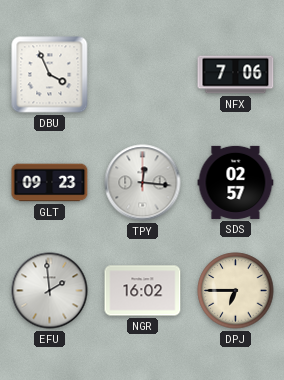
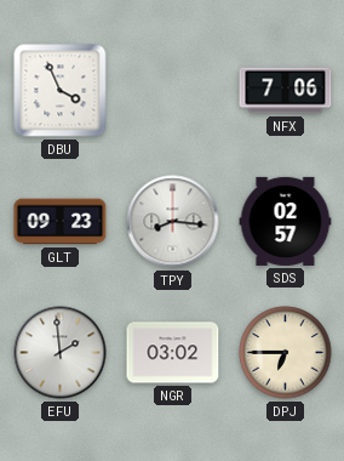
TPY: 12:16 -> 8:16 (173, 222)
NGR: 16:02 -> 03:02 (173, 353)
